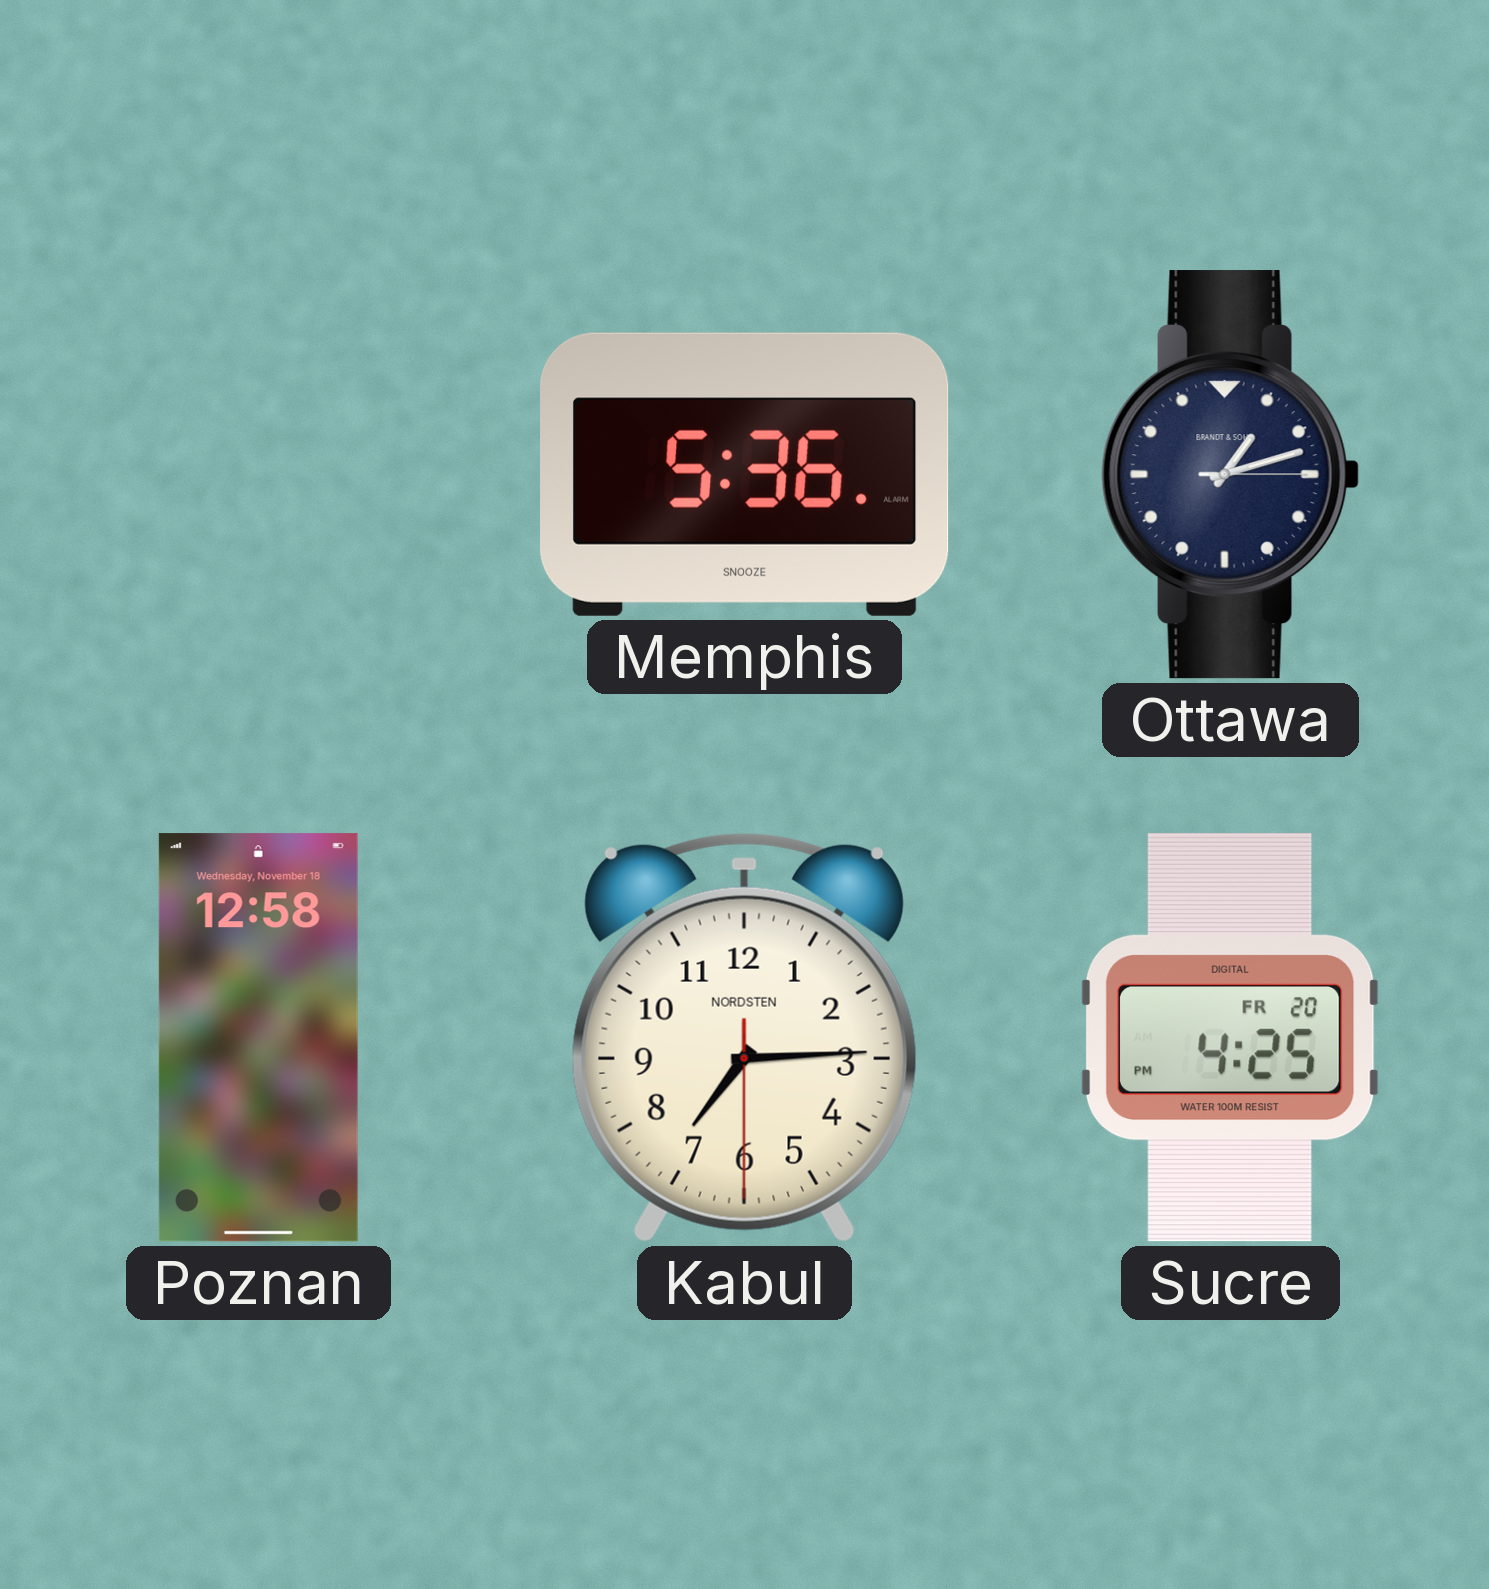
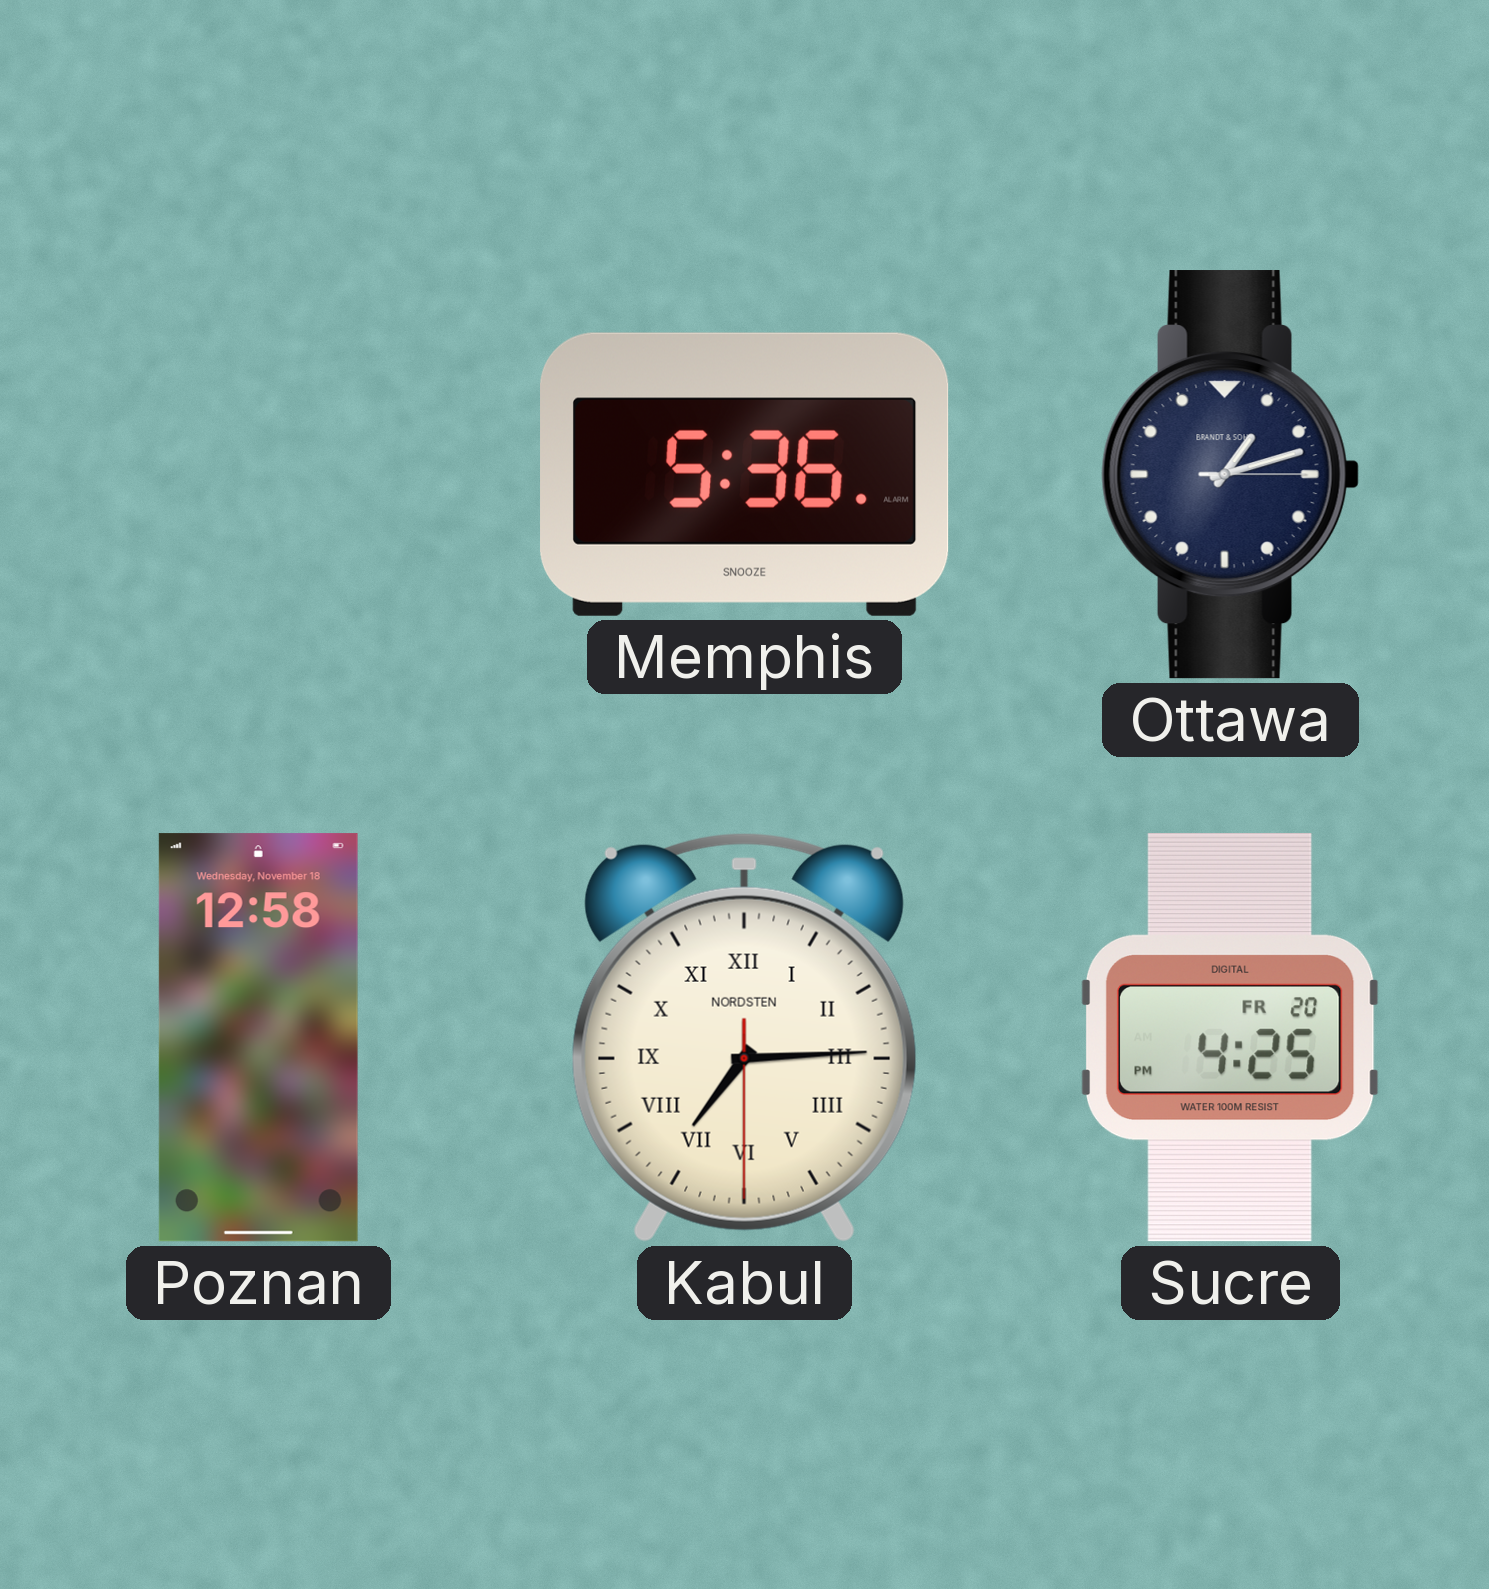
Kabul numerals: Arabic -> Roman (744, 1037)
